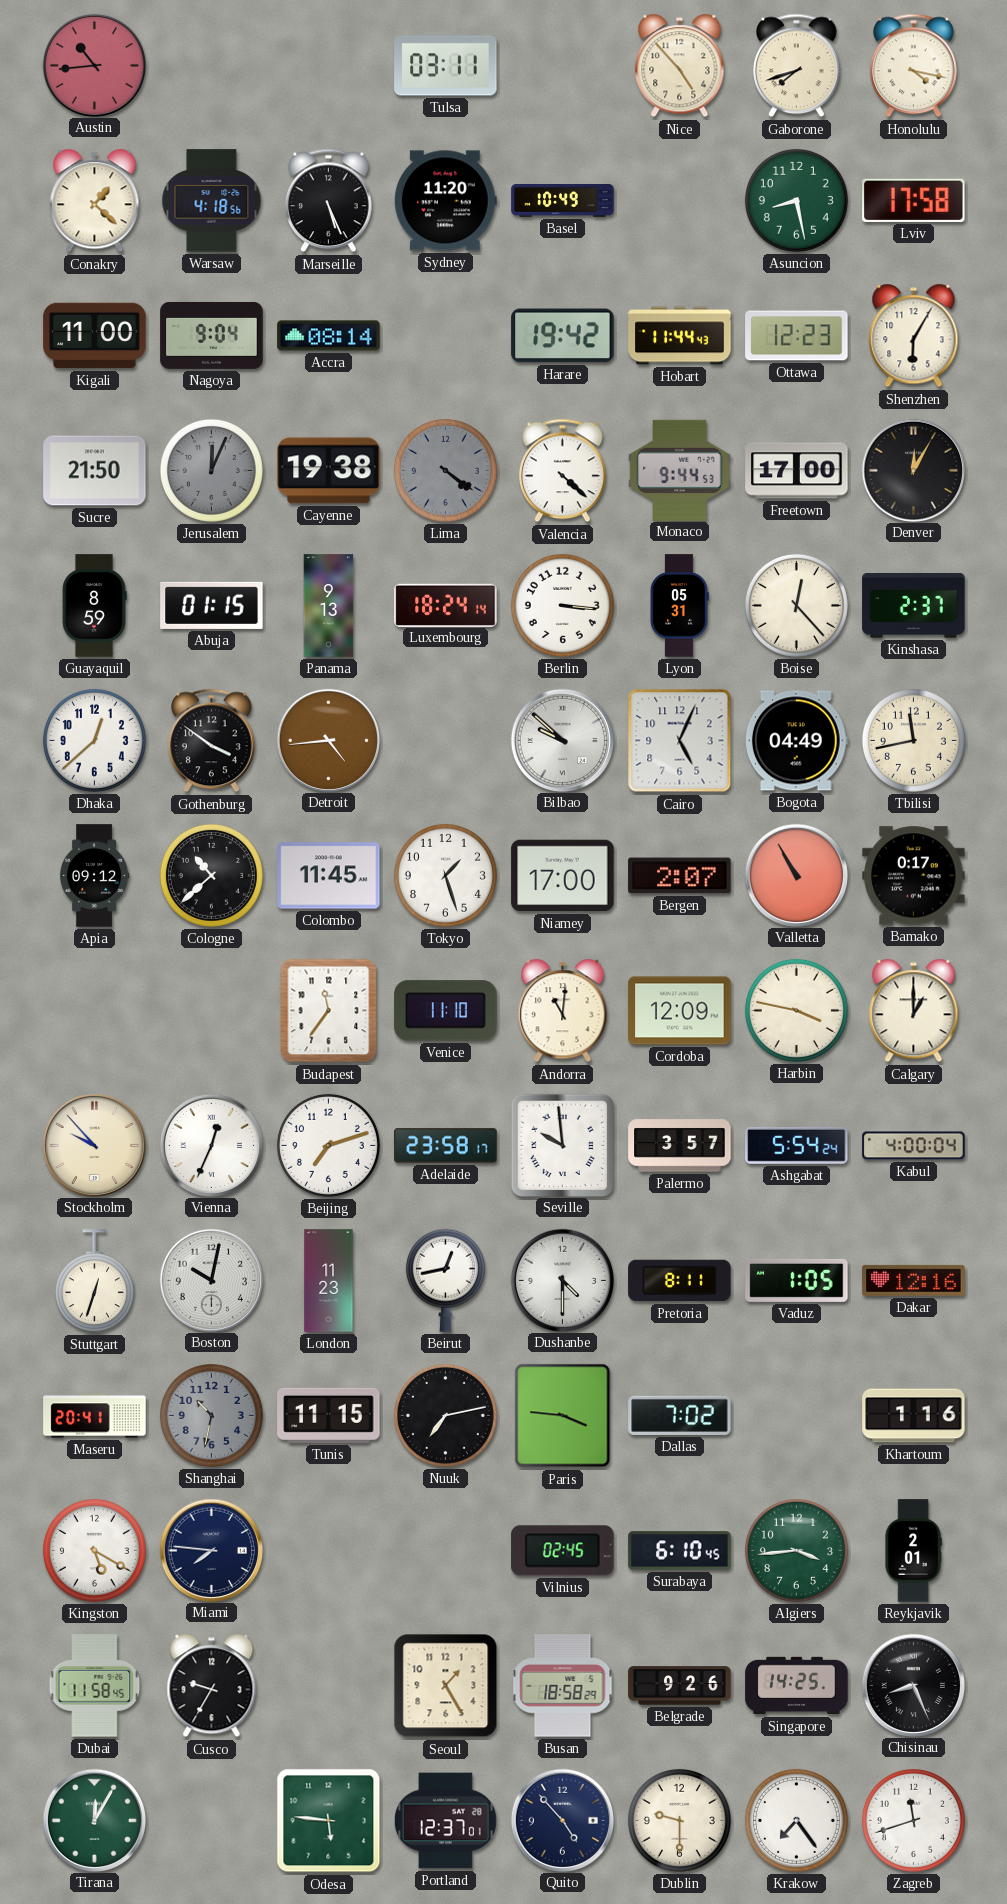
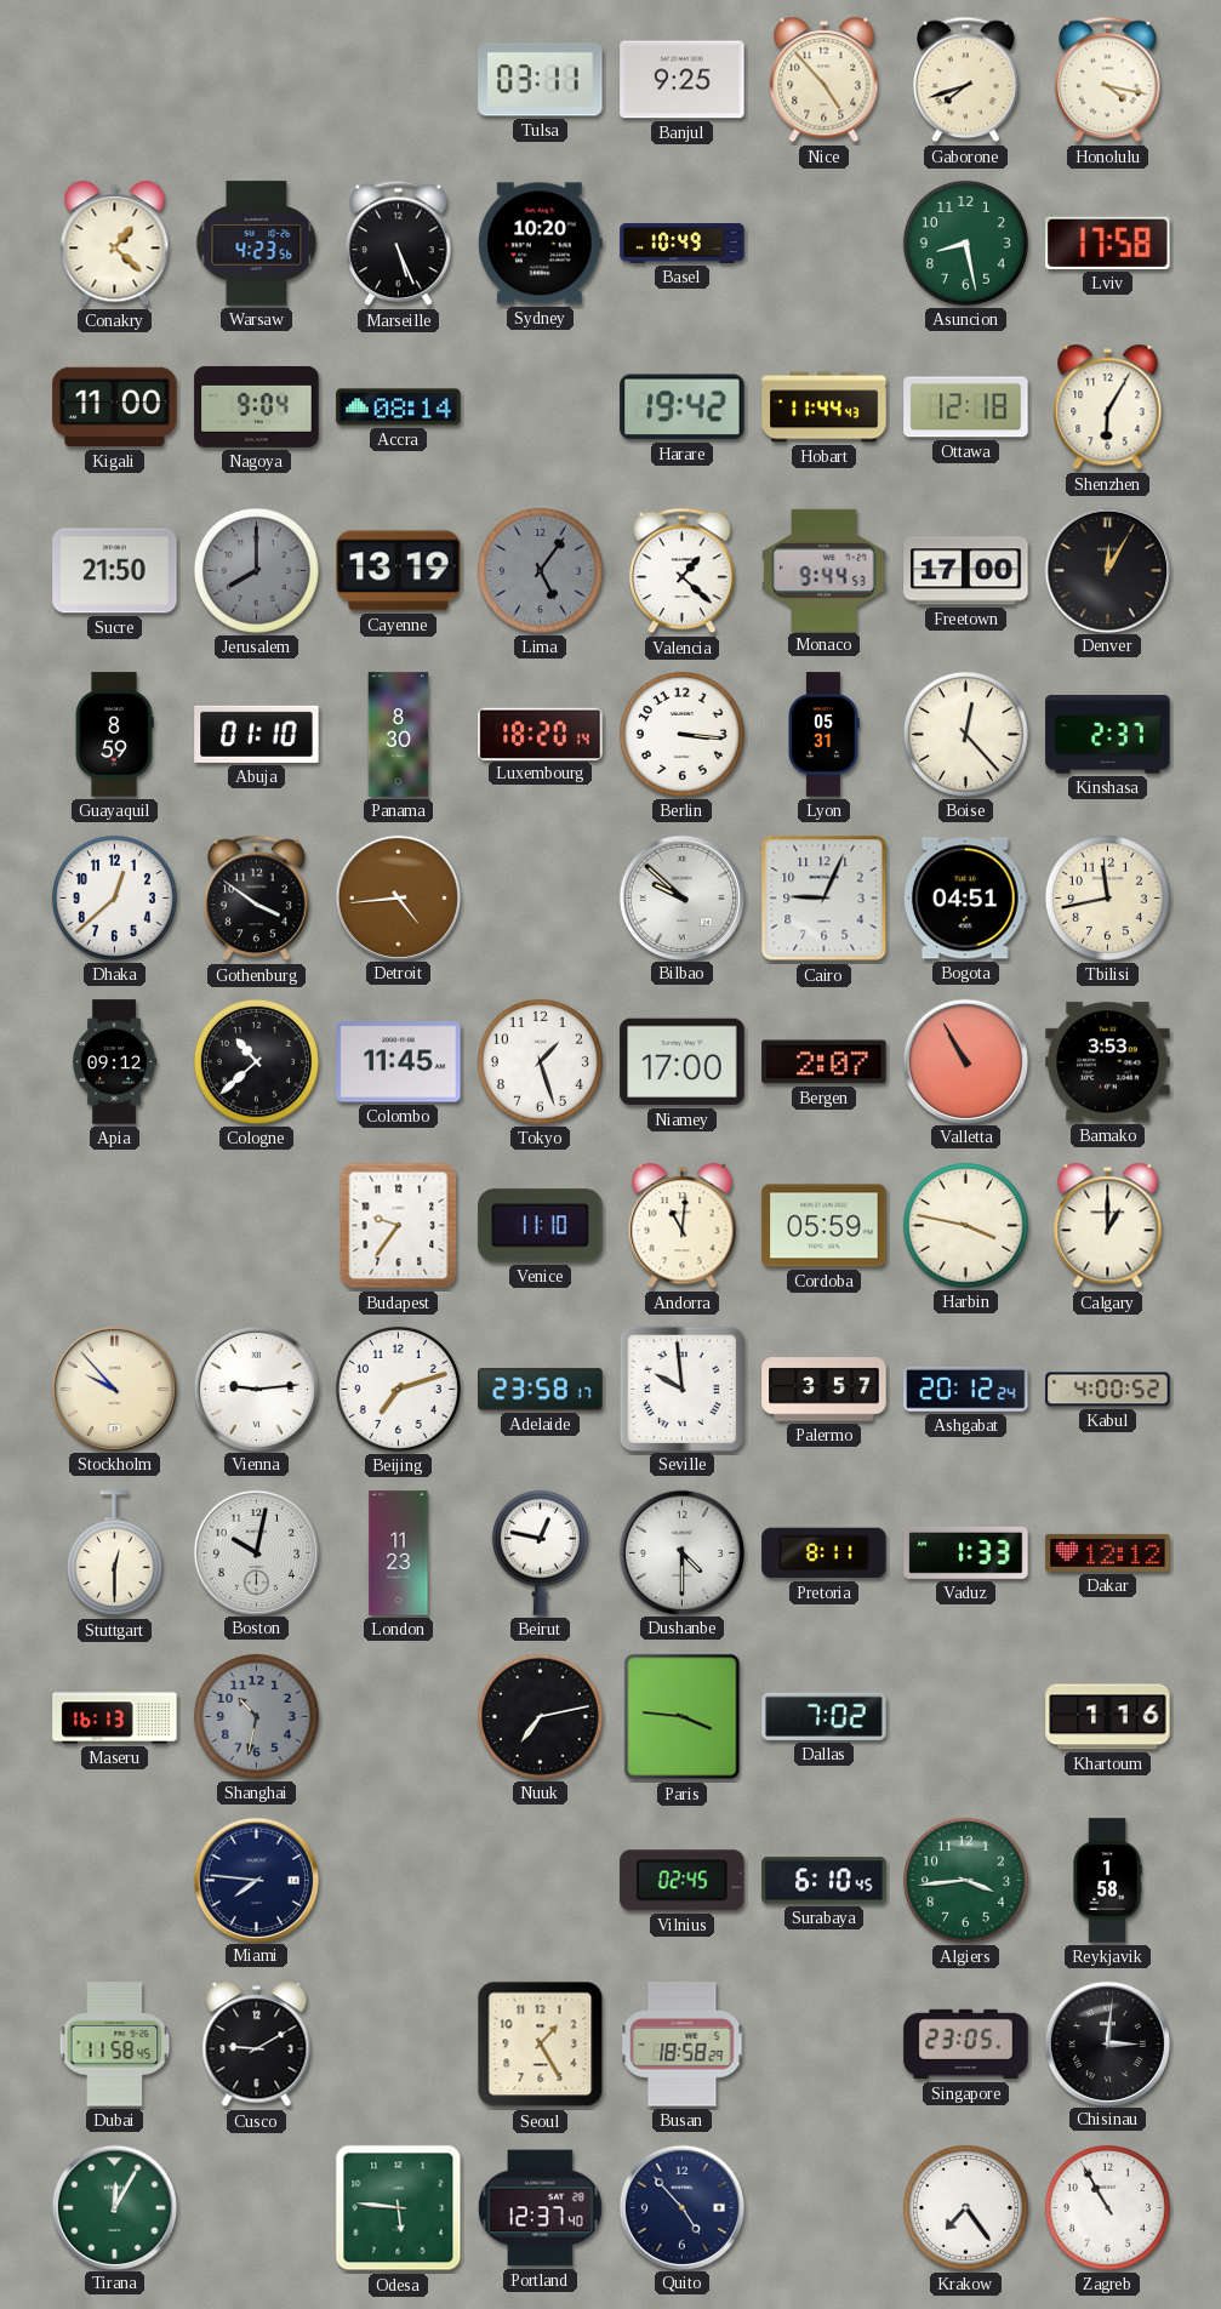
Austin: 10:44 -> none (94, 65)
Banjul: none -> 9:25 (683, 80)
Warsaw: 4:18 -> 4:23 (257, 244)
Sydney: 11:20 -> 10:20 (540, 244)
Ottawa: 12:23 -> 12:18 (966, 407)
Jerusalem: 12:04 -> 8:00 (256, 570)
Cayenne: 19:38 -> 13:19 (399, 571)
Lima: 4:21 -> 5:06 (540, 570)
Valencia: 4:22 -> 1:22 (683, 571)
Abuja: 01:15 -> 01:10 (257, 734)
Panama: 9:13 -> 8:30 (399, 735)
Luxembourg: 18:24 -> 18:20 (541, 734)
Cairo: 5:04 -> 9:04 (825, 899)
Bogota: 04:49 -> 04:51 (965, 899)
Bamako: 0:17 -> 3:53 (1108, 1062)
Budapest: 11:36 -> 9:36 (399, 1226)
Cordoba: 12:09 -> 05:59 (825, 1226)
Vienna: 12:34 -> 9:14 (256, 1389)
Ashgabat: 5:54 -> 20:12 (966, 1389)
Kabul: 4:00:04 -> 4:00:52 (1108, 1390)
Stuttgart: 12:33 -> 12:30 (114, 1553)
Beirut: 12:43 -> 12:47 (540, 1552)
Vaduz: 1:05 -> 1:33 (966, 1552)
Dakar: 12:16 -> 12:12 (1108, 1552)
Maseru: 20:41 -> 16:13 (115, 1717)
Tunis: 11:15 -> none (329, 1415)
Kingston: 5:20 -> none (94, 1550)
Reykjavik: 2:01 -> 1:58 (1107, 1881)
Cusco: 9:35 -> 9:10 (257, 2045)
Belgrade: 9:26 -> none (680, 1686)
Singapore: 14:25 -> 23:05 (966, 2045)
Chisinau: 8:26 -> 3:01 (1107, 2043)
Portland: 12:37:01 -> 12:37:40 (541, 2208)
Dublin: 9:30 -> none (679, 1820)
Zagreb: 11:42 -> 10:55 (1107, 2207)
